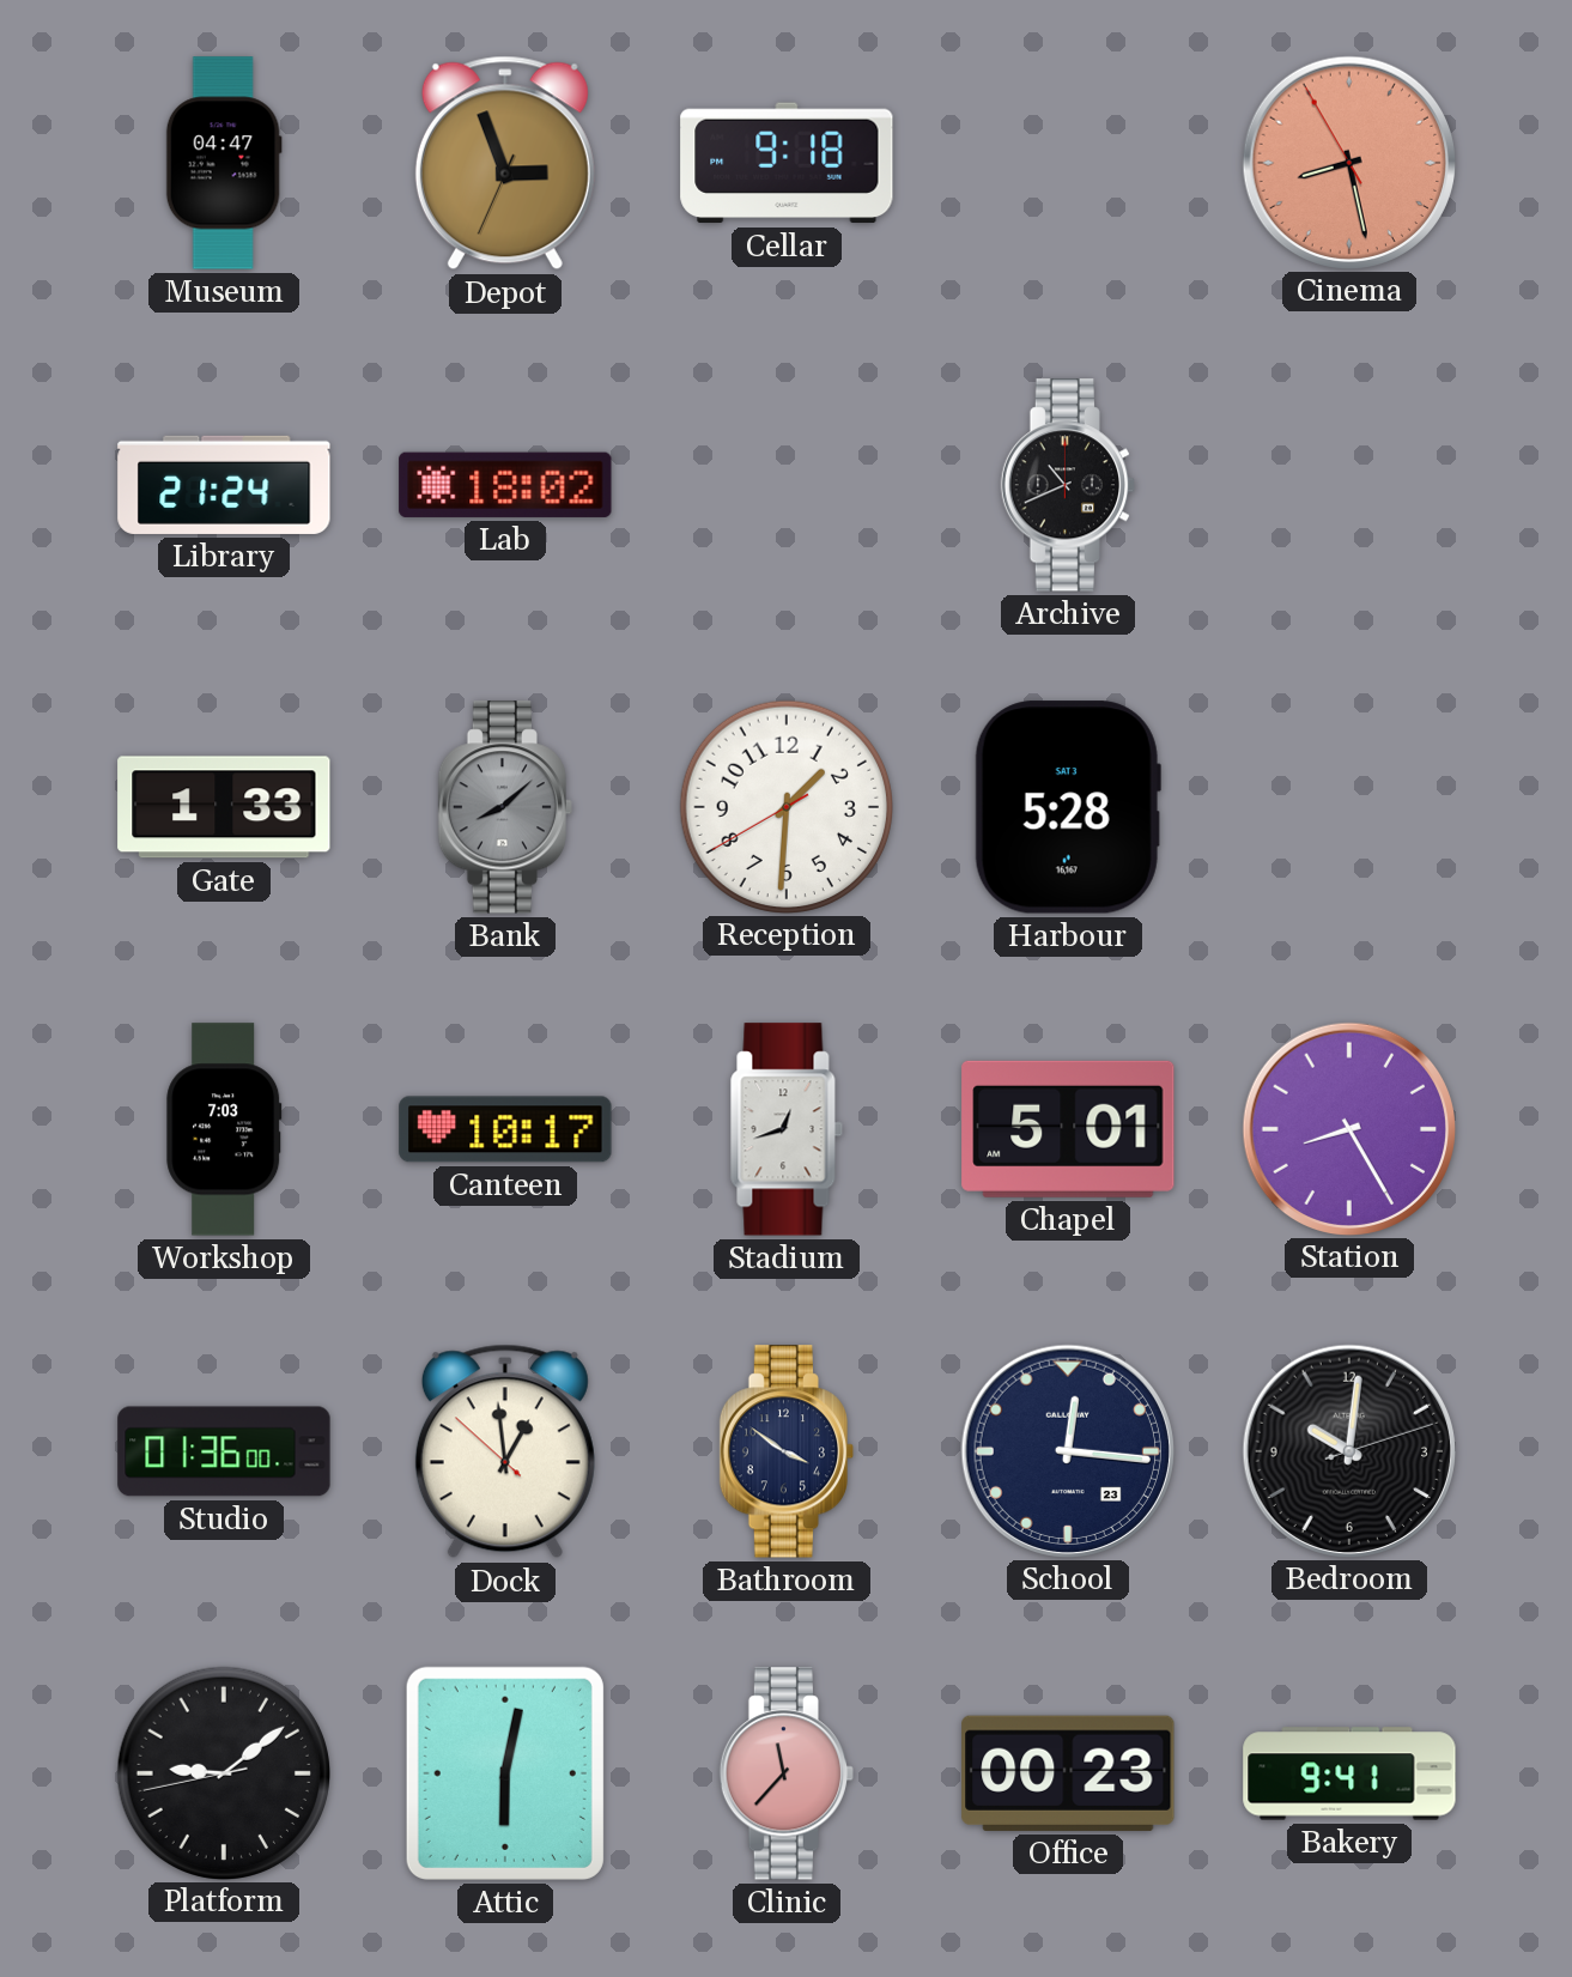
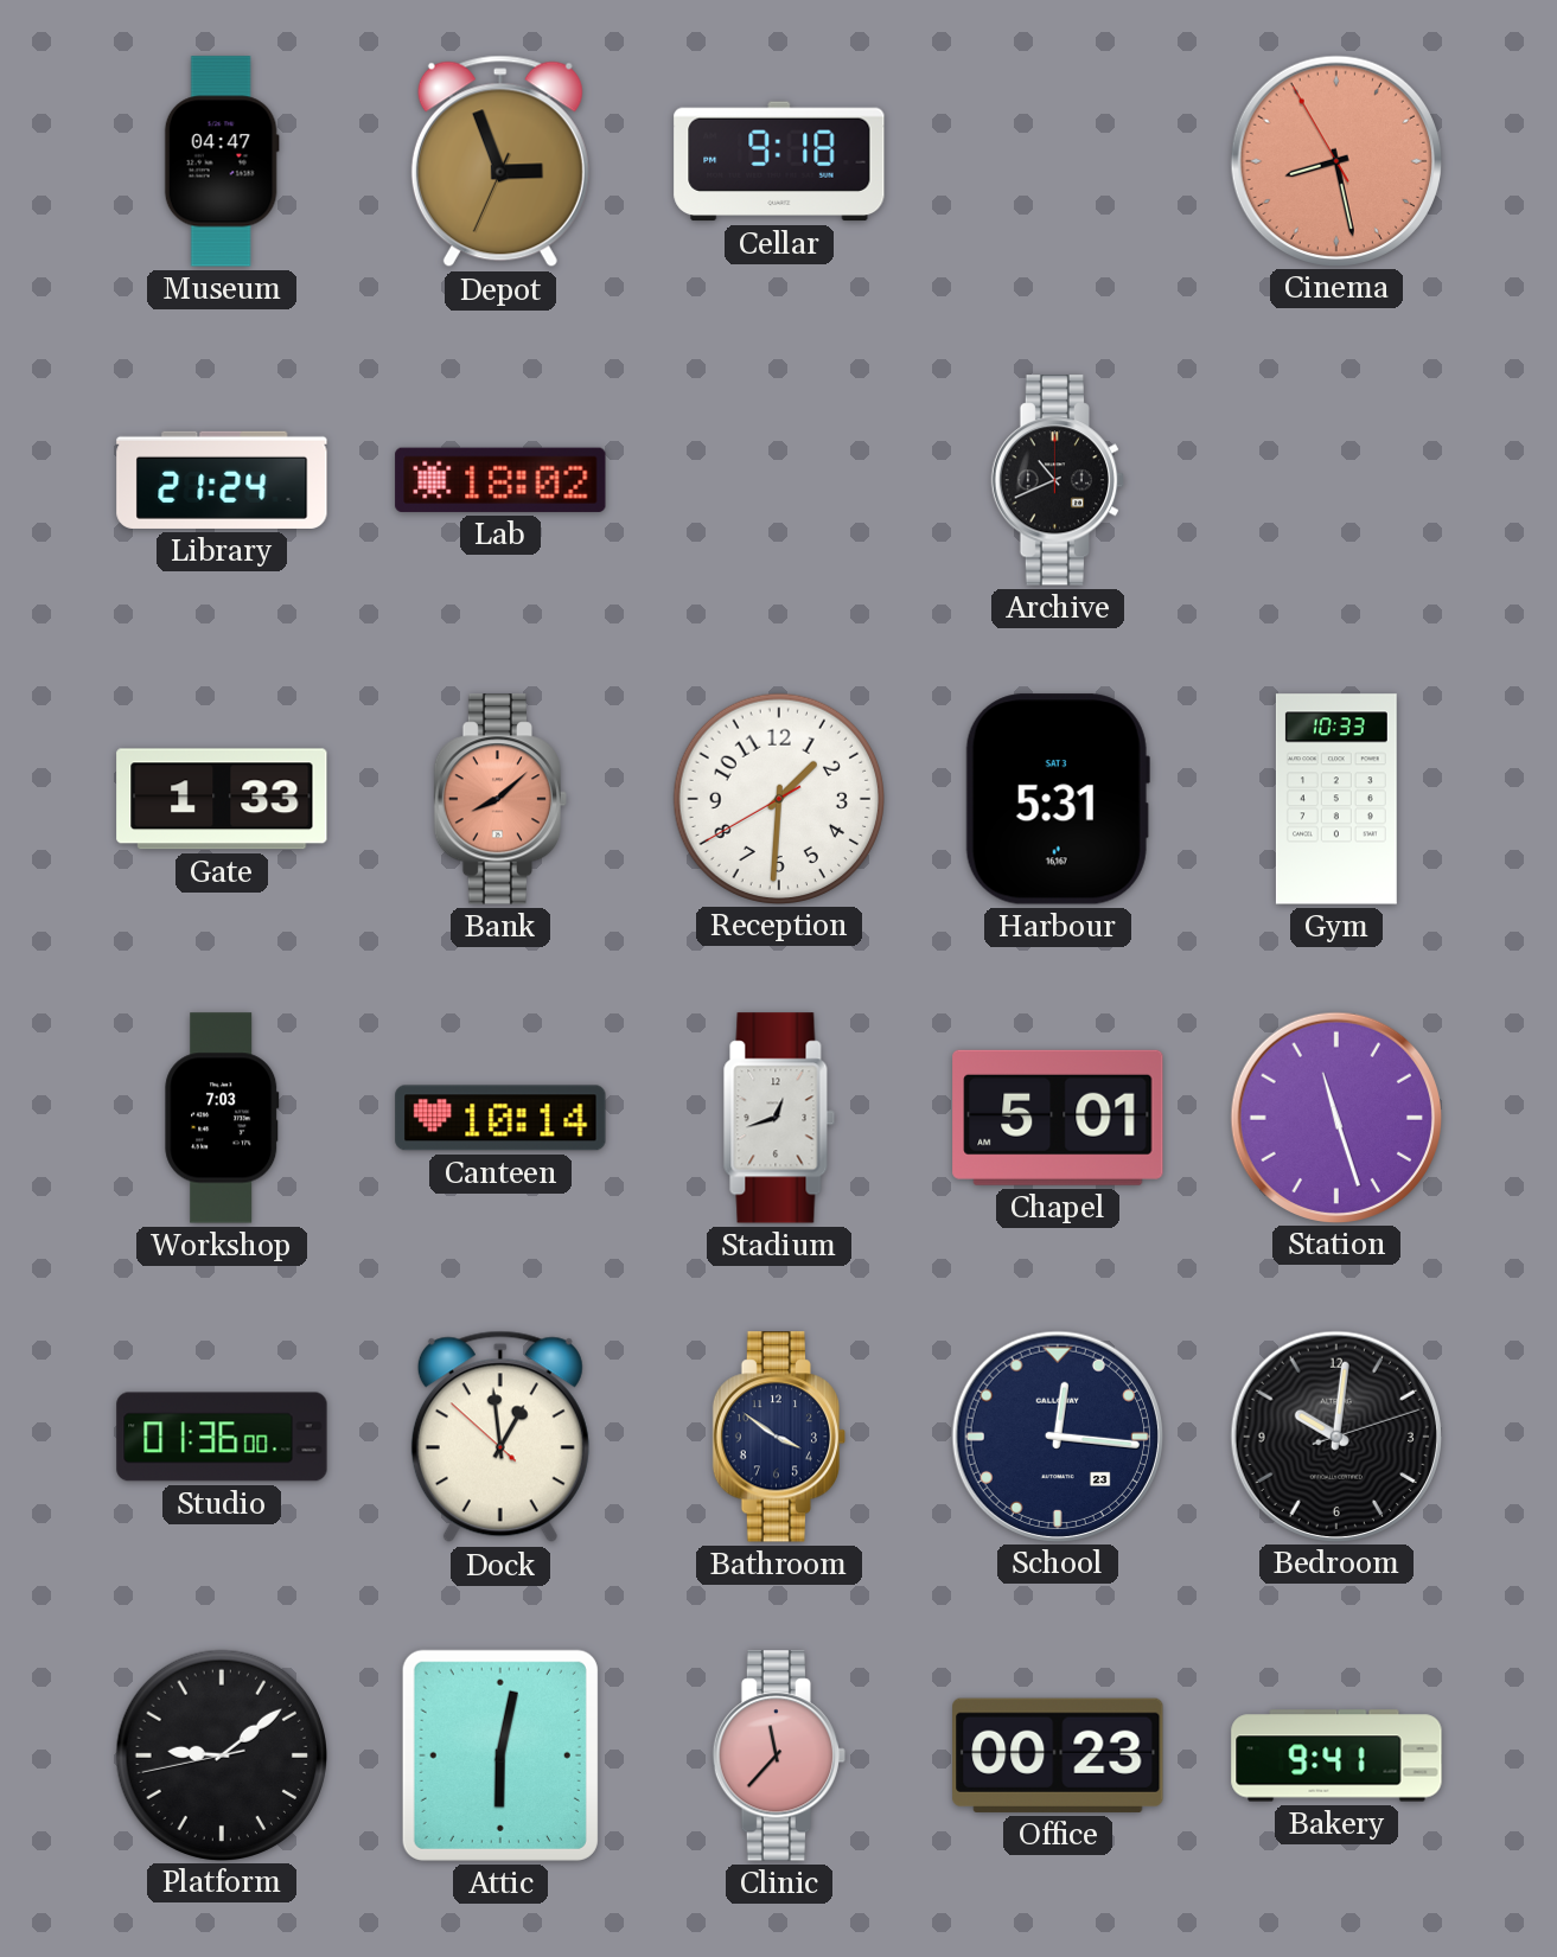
Bank dial: grey -> salmon (500, 799)
Harbour: 5:28 -> 5:31 (1058, 799)
Gym: none -> 10:33 (1336, 799)
Canteen: 10:17 -> 10:14 (500, 1118)
Station: 8:25 -> 11:27 (1335, 1117)
